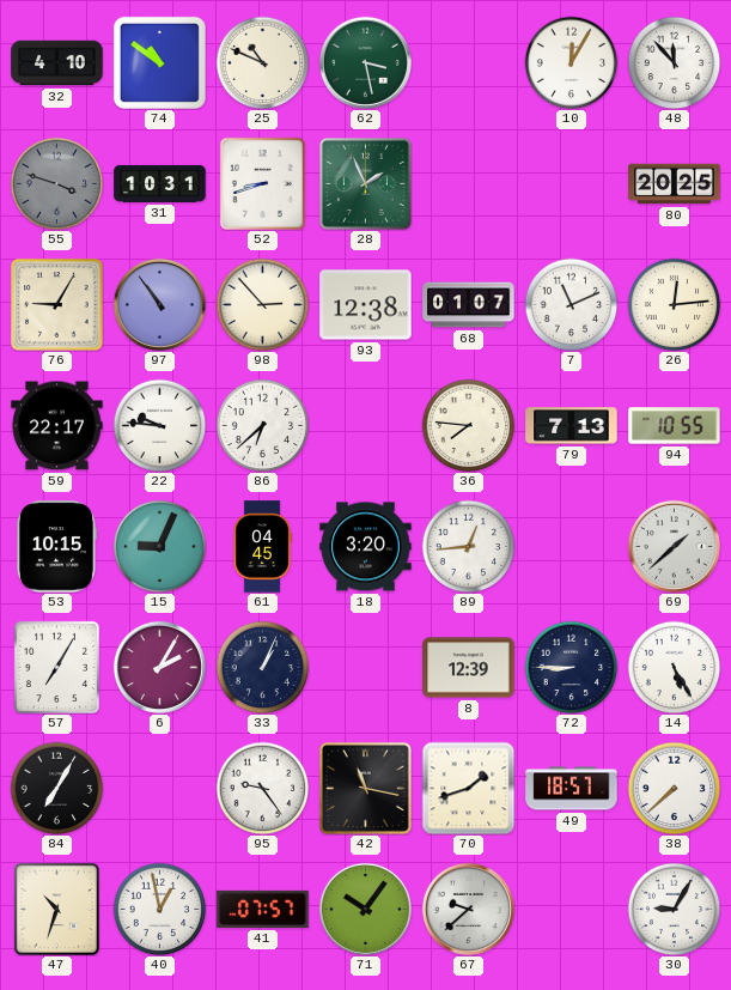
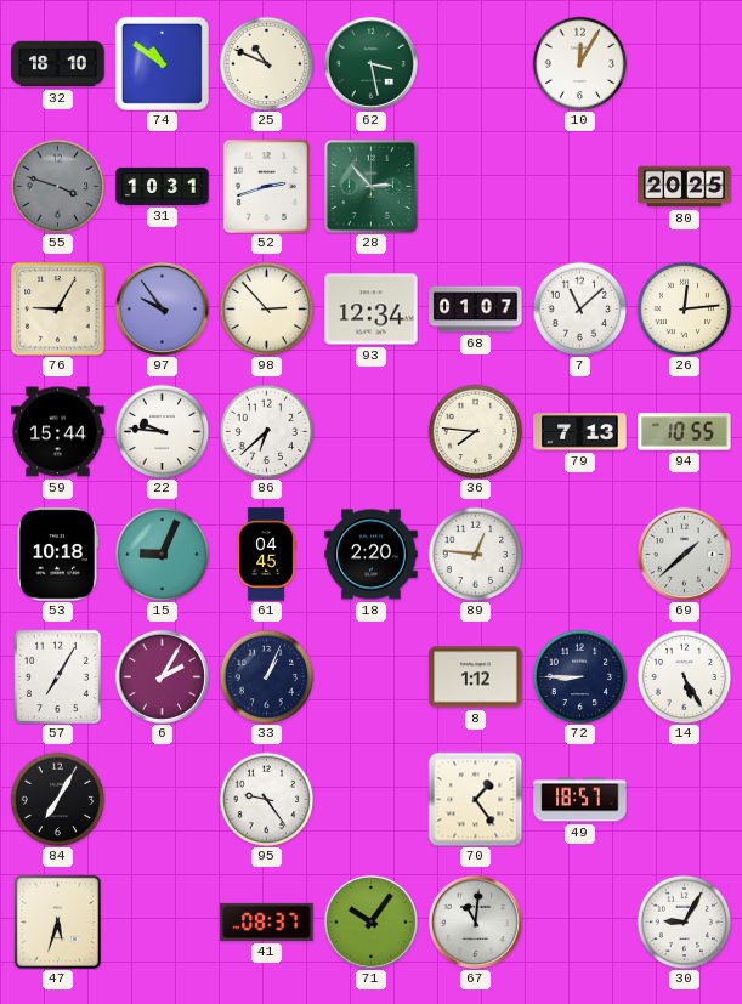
32: 4:10 -> 18:10 (58, 64)
48: 11:53 -> none (674, 62)
52: 8:42 -> 2:42 (266, 186)
28: 1:56 -> 2:53 (370, 186)
97: 10:54 -> 9:54 (162, 308)
93: 12:38 -> 12:34 (372, 310)
7: 11:11 -> 11:08 (579, 308)
59: 22:17 -> 15:44 (58, 432)
53: 10:15 -> 10:18 (57, 555)
18: 3:20 -> 2:20 (372, 555)
89: 12:44 -> 12:46 (475, 554)
8: 12:39 -> 1:12 (476, 677)
42: 11:17 -> none (365, 788)
70: 1:42 -> 1:24 (475, 799)
38: 7:38 -> none (674, 788)
47: 10:33 -> 5:33 (57, 921)
40: 12:58 -> none (159, 909)
41: 07:57 -> 08:37 (267, 921)
67: 9:38 -> 11:01 (475, 921)
